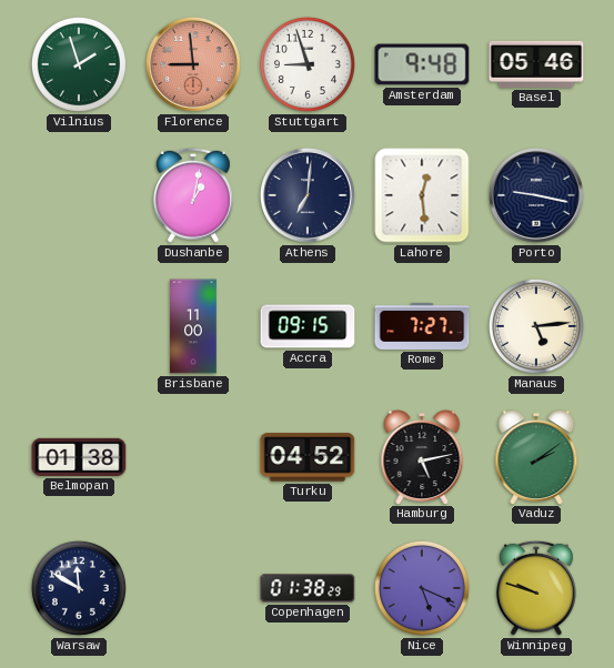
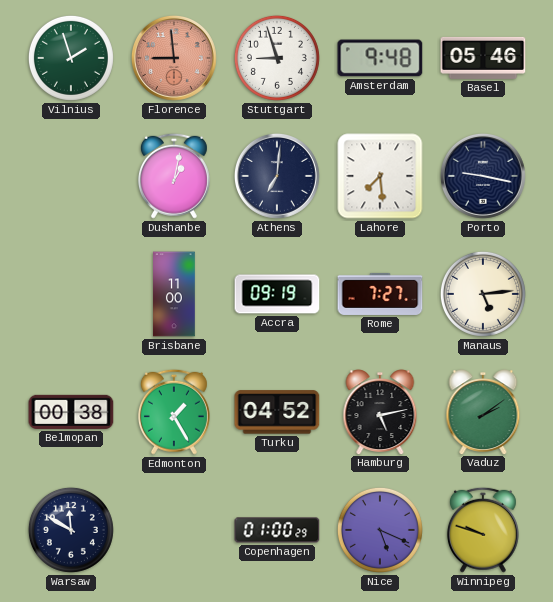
Lahore: 12:29 -> 7:29 (380, 176)
Accra: 09:15 -> 09:19 (277, 294)
Belmopan: 01:38 -> 00:38 (71, 412)
Edmonton: none -> 1:25 (174, 412)
Copenhagen: 01:38 -> 01:00 (277, 530)
